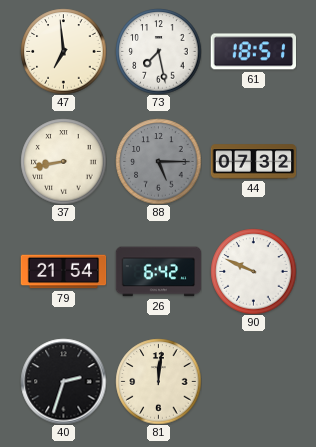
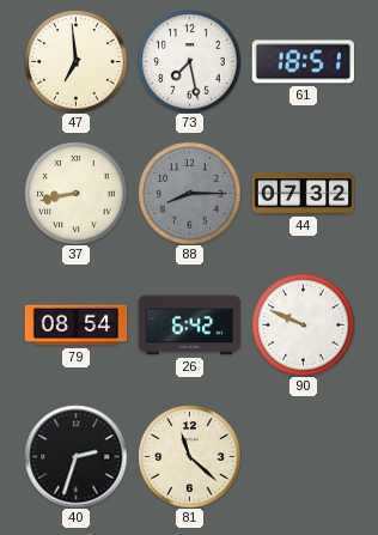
88: 5:15 -> 8:15 (189, 193)
79: 21:54 -> 08:54 (75, 326)
81: 12:01 -> 11:22 (189, 456)
